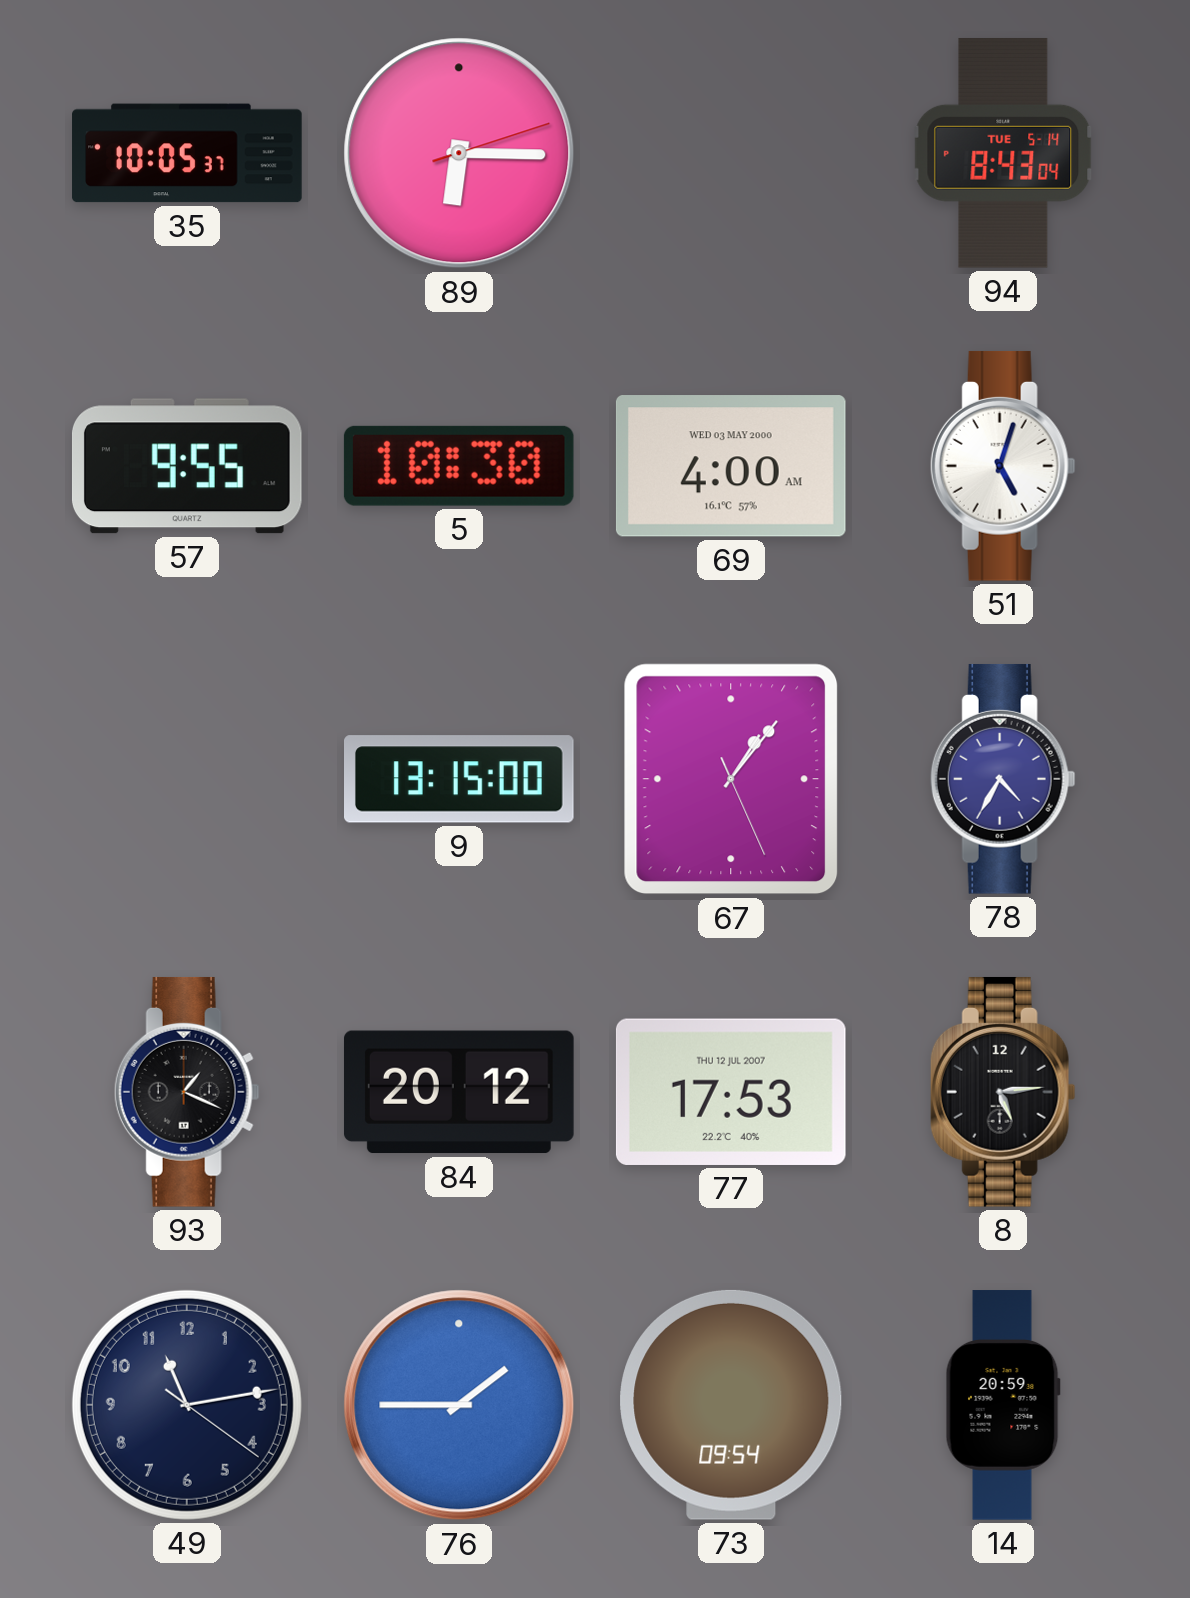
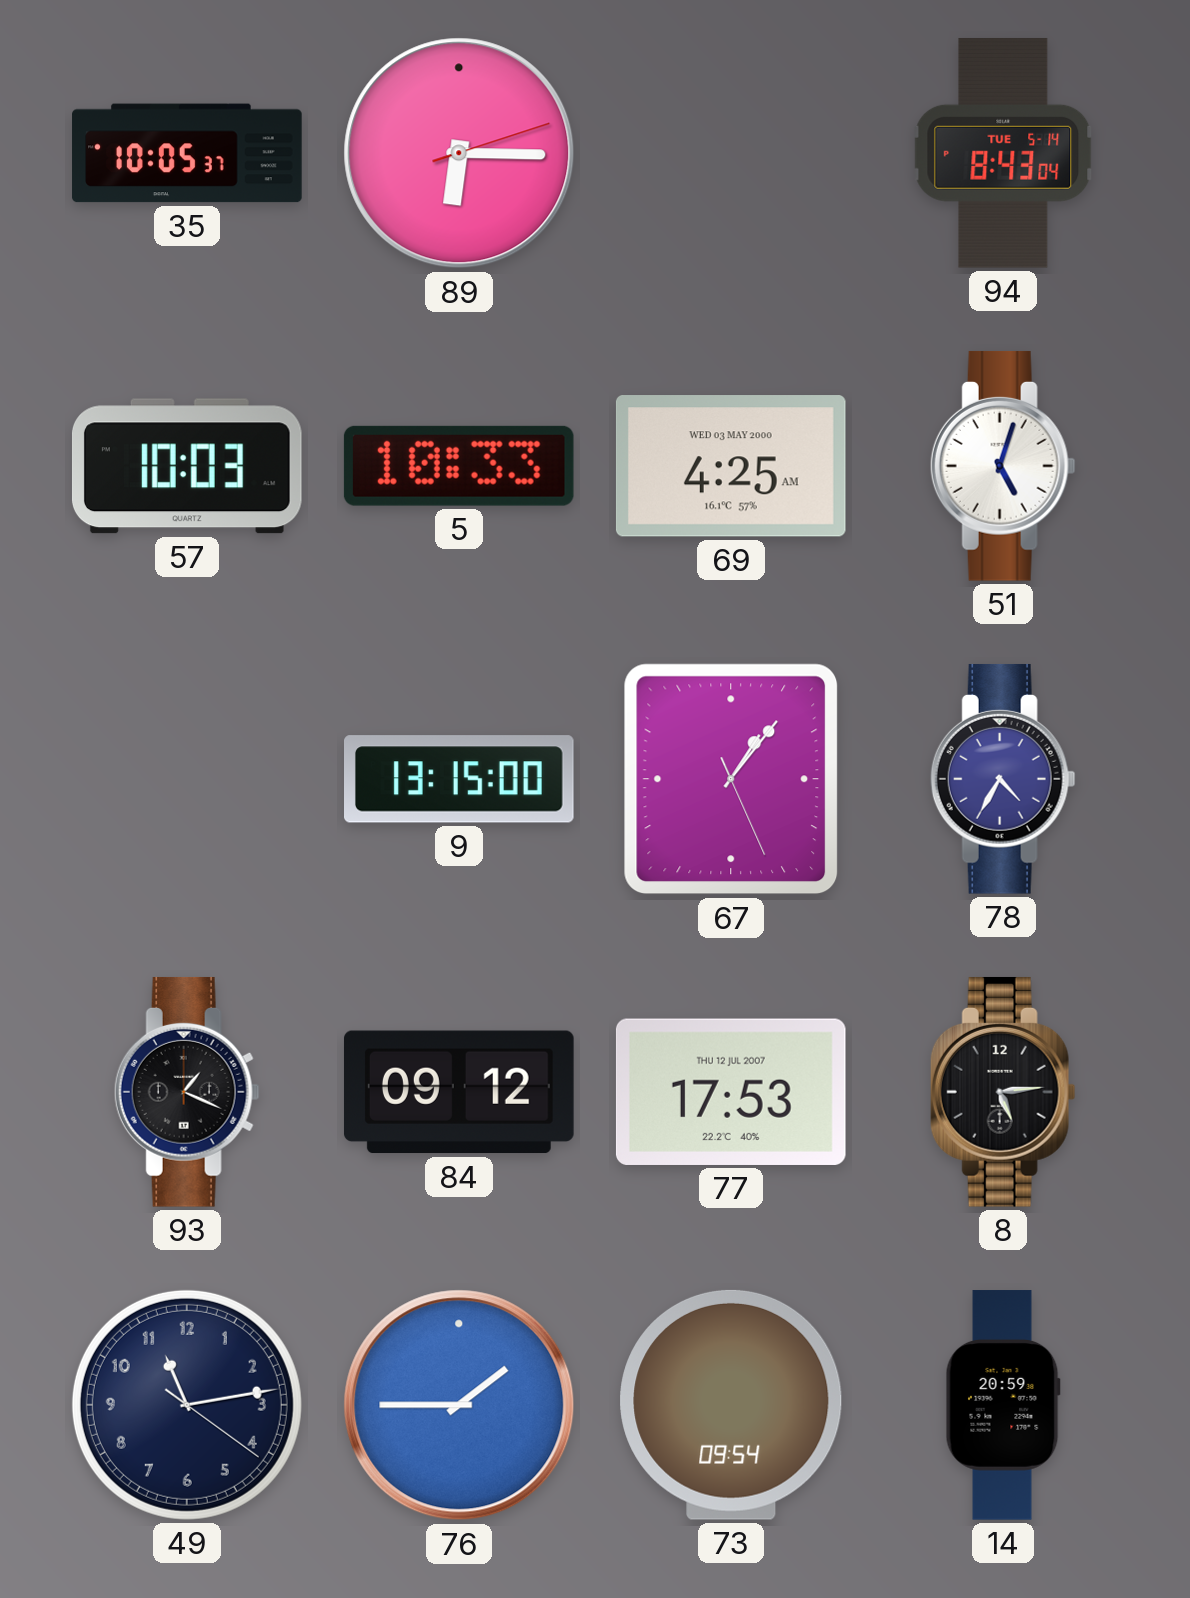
57: 9:55 -> 10:03 (187, 466)
5: 10:30 -> 10:33 (459, 466)
69: 4:00 -> 4:25 (731, 466)
84: 20:12 -> 09:12 (459, 1092)
